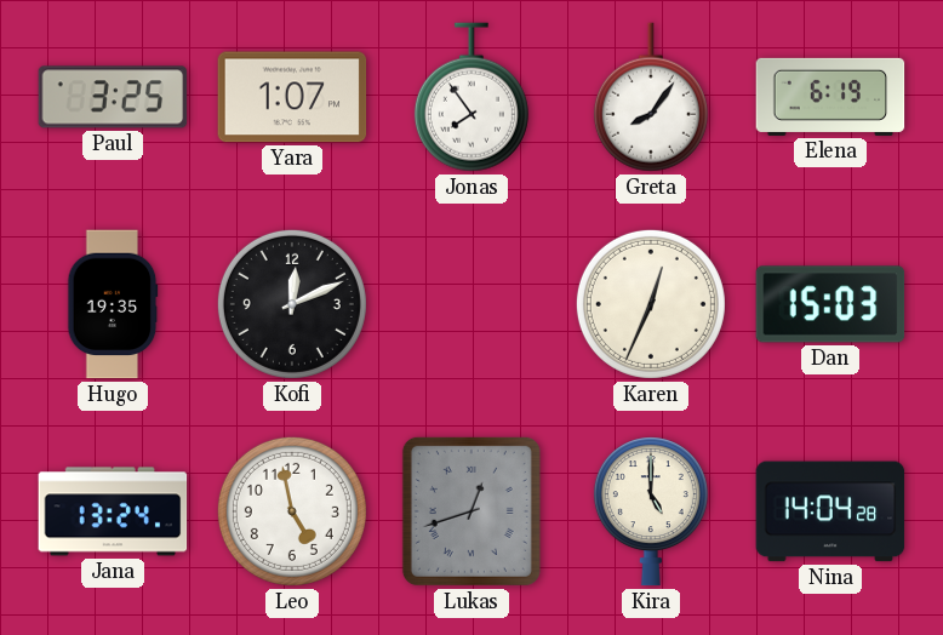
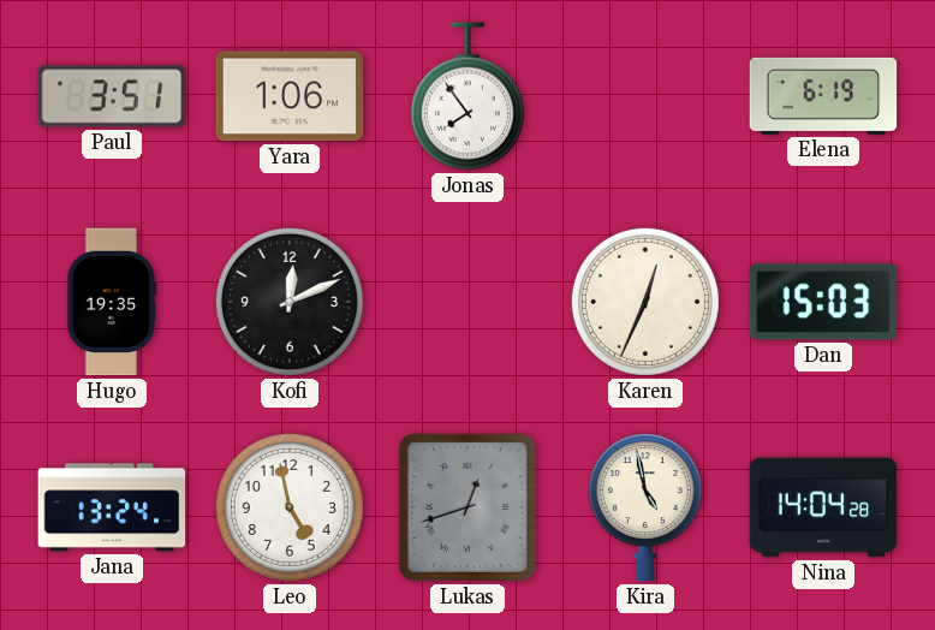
Paul: 3:25 -> 3:51 (112, 96)
Yara: 1:07 -> 1:06 (290, 96)
Greta: 8:06 -> none (651, 97)
Kira: 5:00 -> 4:58 (645, 507)
